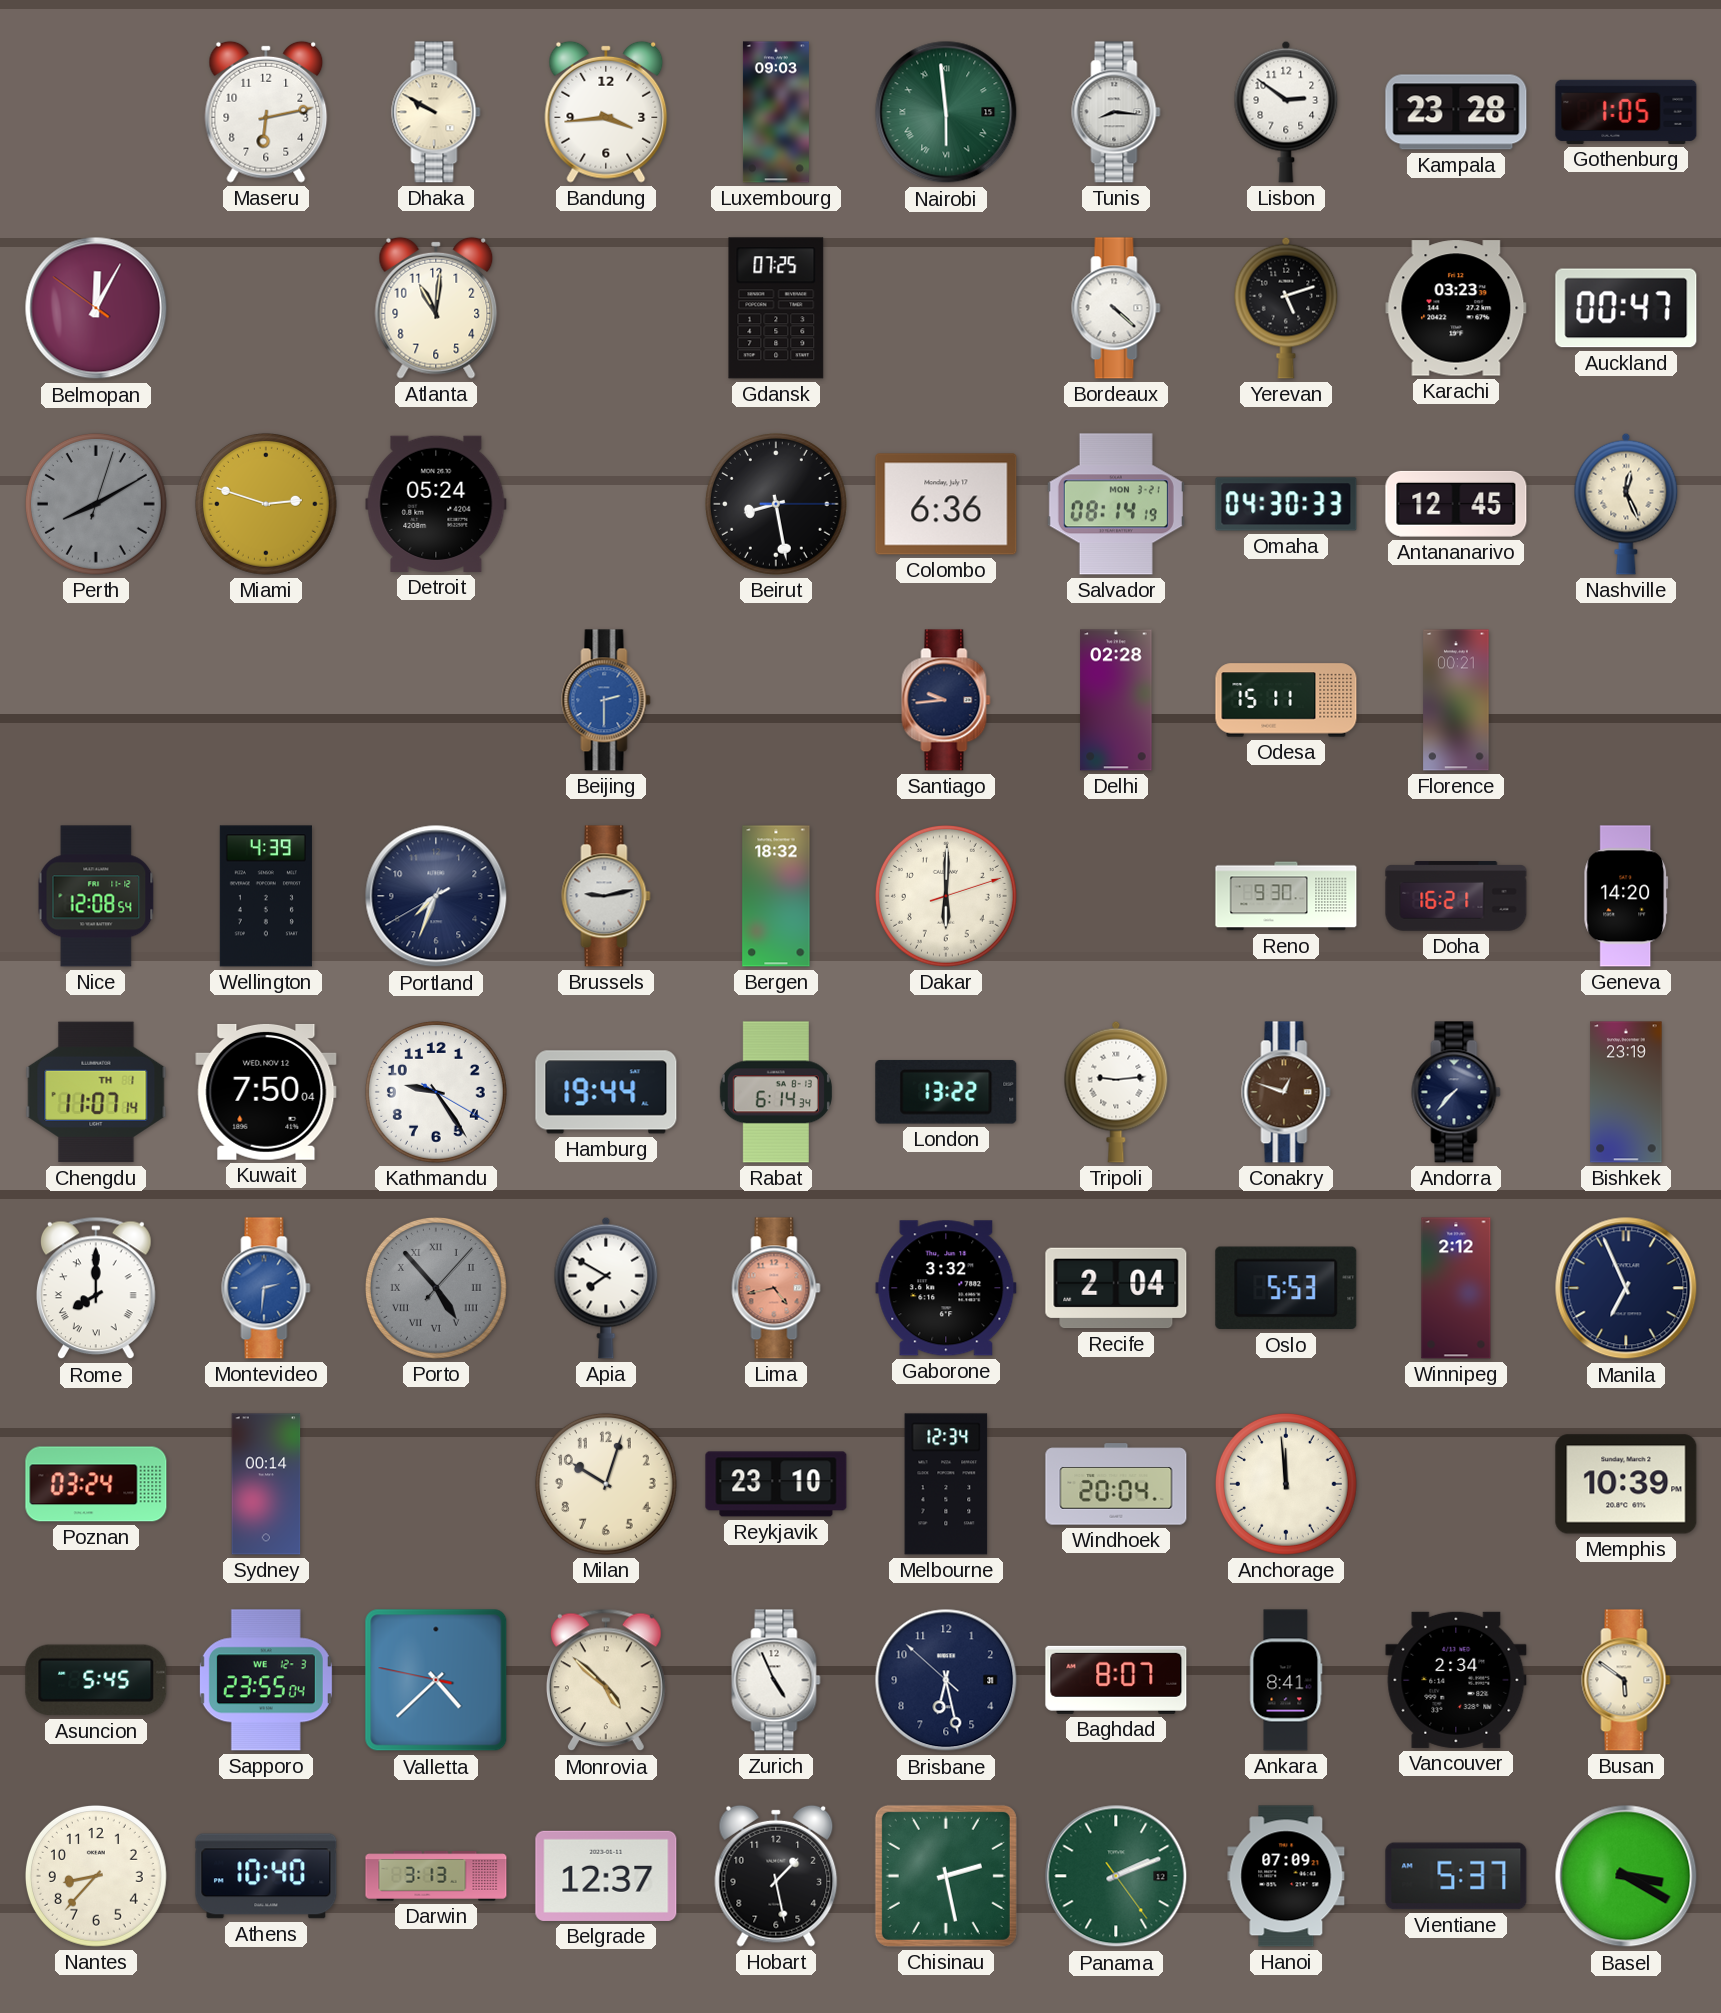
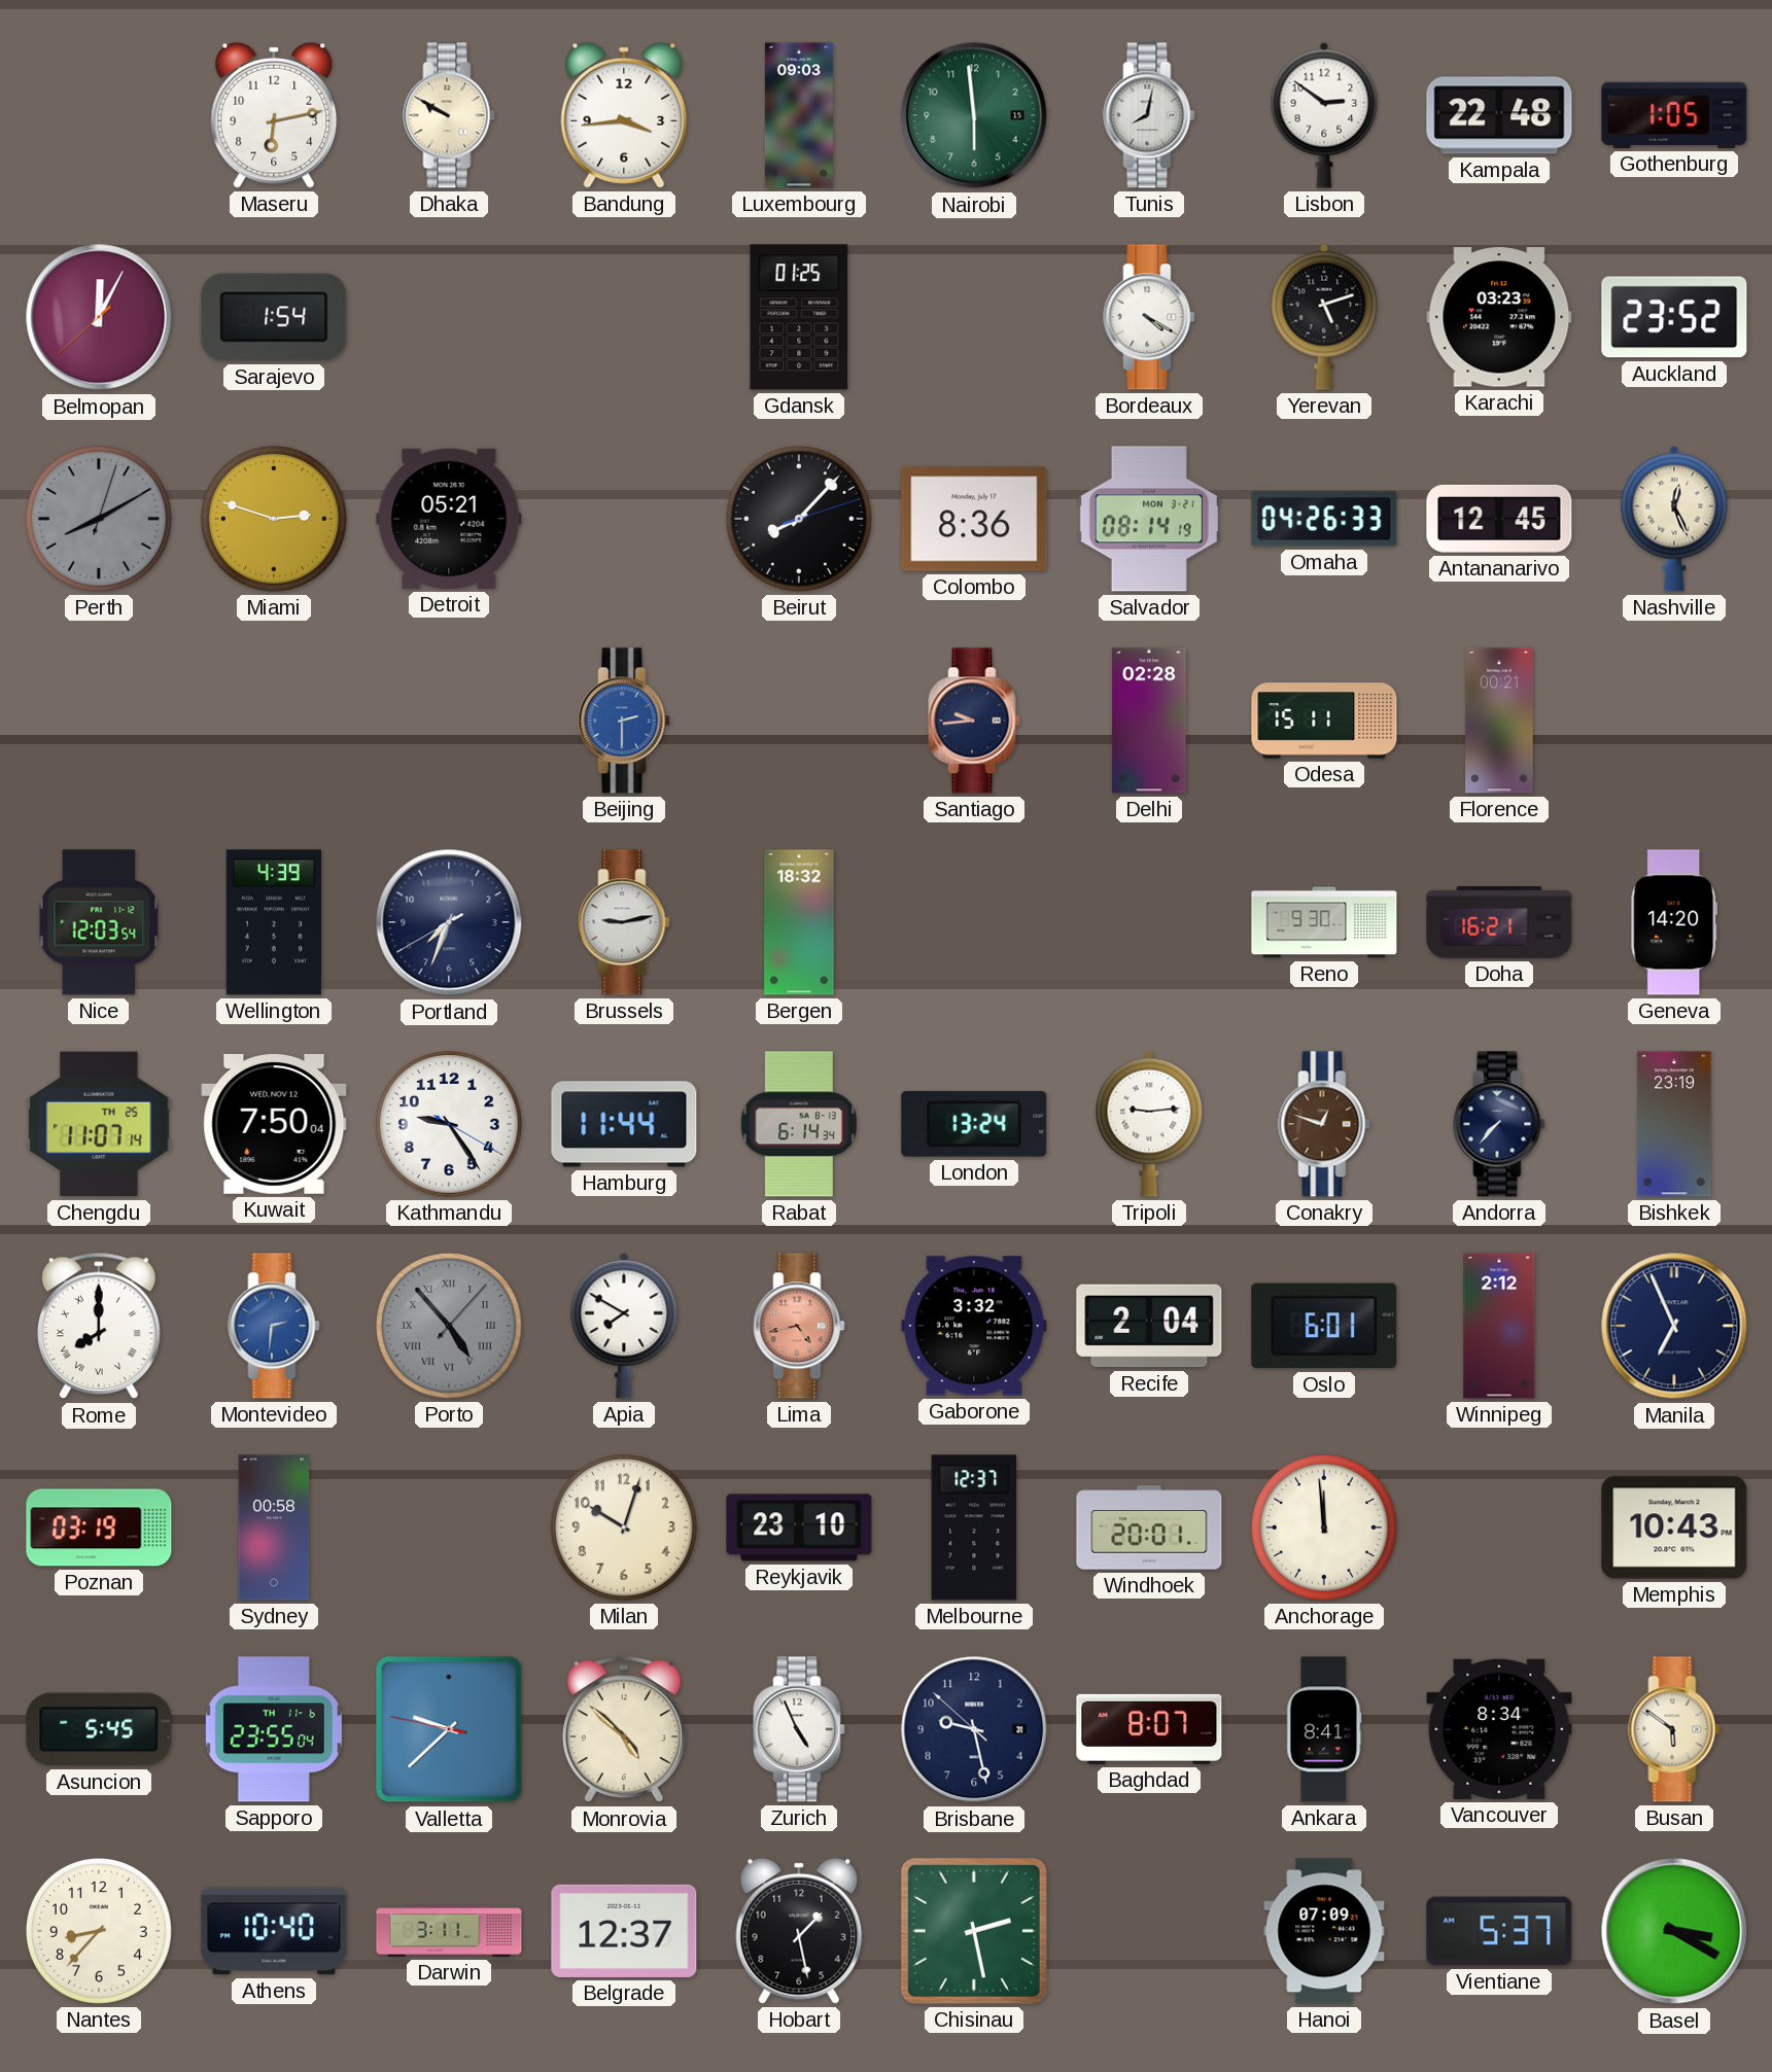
Nairobi numerals: Roman -> Arabic (974, 115)
Tunis: 8:16 -> 8:02 (1149, 115)
Kampala: 23:28 -> 22:48 (1499, 115)
Belmopan: 12:04:51 -> 12:04:38 (99, 317)
Sarajevo: none -> 1:54 (274, 317)
Atlanta: 11:01 -> none (436, 308)
Gdansk: 07:25 -> 01:25 (799, 317)
Bordeaux: 4:22 -> 4:20 (1149, 317)
Auckland: 00:47 -> 23:52 (1674, 317)
Detroit: 05:24 -> 05:21 (449, 519)
Beirut: 8:28 -> 8:07 (799, 519)
Colombo: 6:36 -> 8:36 (974, 519)
Omaha: 04:30 -> 04:26 (1324, 519)
Nice: 12:08 -> 12:03 (99, 922)
Dakar: 6:00 -> none (946, 896)
Chengdu date: TH 1 -> TH 25 (99, 1124)
Hamburg: 19:44 -> 11:44 (624, 1124)
London: 13:22 -> 13:24 (974, 1124)
Oslo: 5:53 -> 6:01 (1324, 1326)
Poznan: 03:24 -> 03:19 (99, 1527)
Sydney: 00:14 -> 00:58 (274, 1527)
Melbourne: 12:34 -> 12:37 (974, 1527)
Windhoek: 20:04 -> 20:01 (1149, 1527)
Memphis: 10:39 -> 10:43 (1674, 1527)
Sapporo date: WE 12-3 -> TH 11-6 (274, 1729)
Valletta: 4:37 -> 9:37 (449, 1729)
Brisbane: 6:27 -> 9:27 (974, 1729)
Vancouver: 2:34 -> 8:34 (1499, 1729)
Darwin: 3:13 -> 3:11 (449, 1931)
Panama: 2:11 -> none (1116, 1876)
